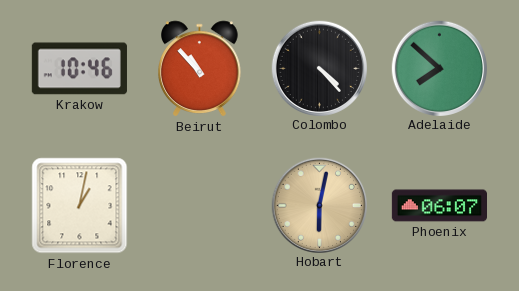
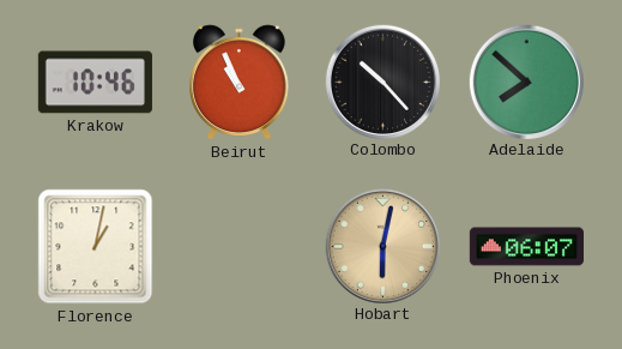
Beirut: 10:53 -> 10:56 (240, 83)
Colombo: 4:23 -> 10:23 (382, 82)
